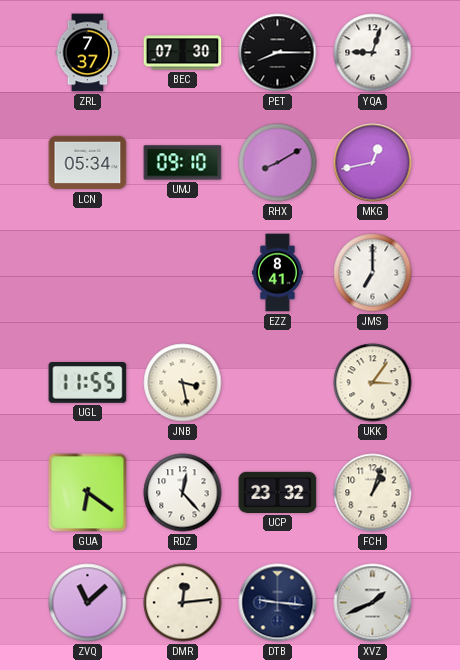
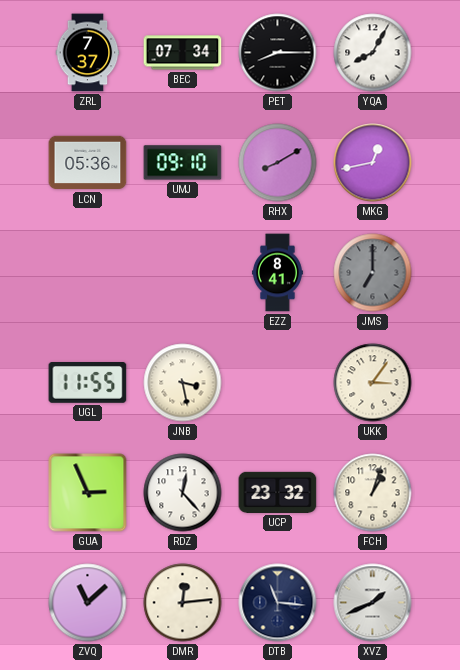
BEC: 07:30 -> 07:34 (183, 53)
YQA: 9:03 -> 8:05 (373, 53)
LCN: 05:34 -> 05:36 (88, 163)
JMS dial: white -> grey (373, 273)
GUA: 6:21 -> 2:56 (88, 493)
DTB: 9:16 -> 11:16 (278, 603)
